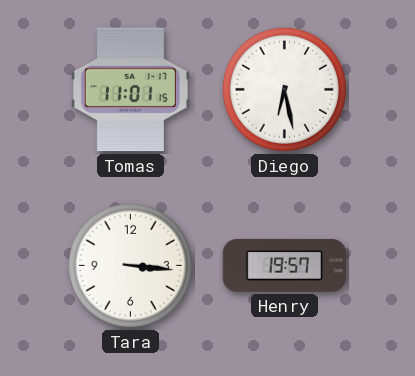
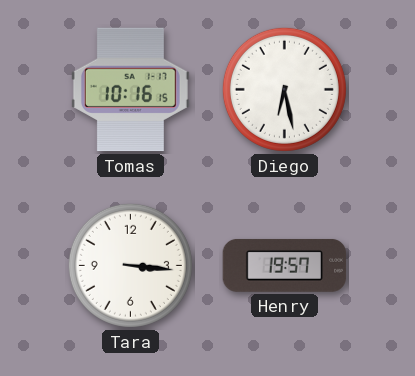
Tomas: 11:01 -> 10:16 (130, 90)
